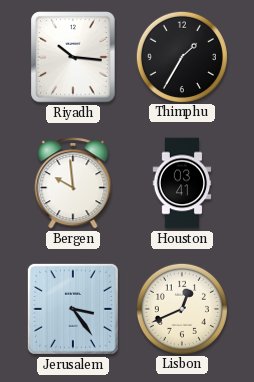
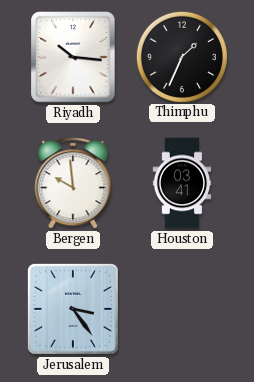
Thimphu: 1:35 -> 1:34 (181, 56)
Lisbon: 12:41 -> none (181, 308)
